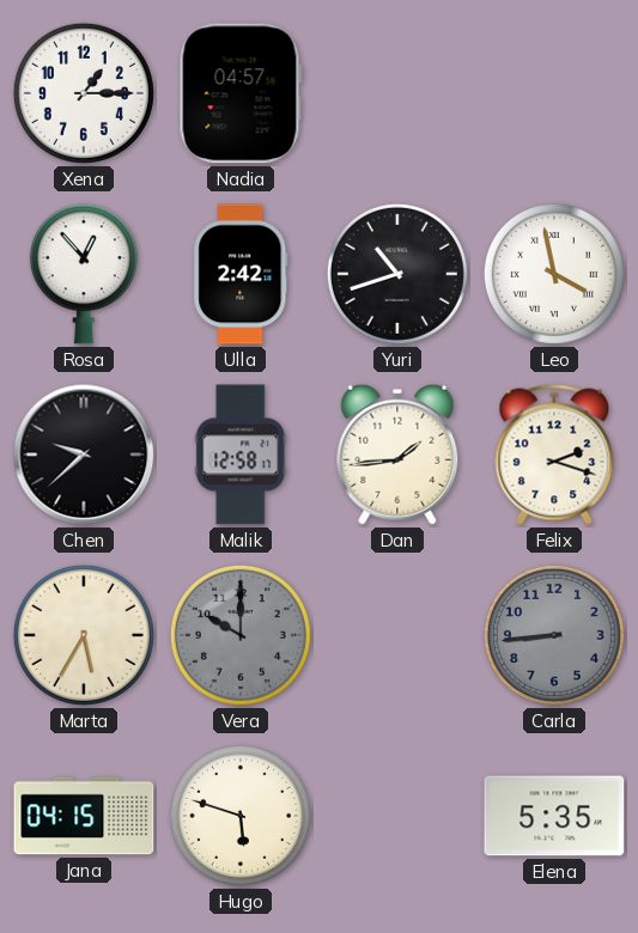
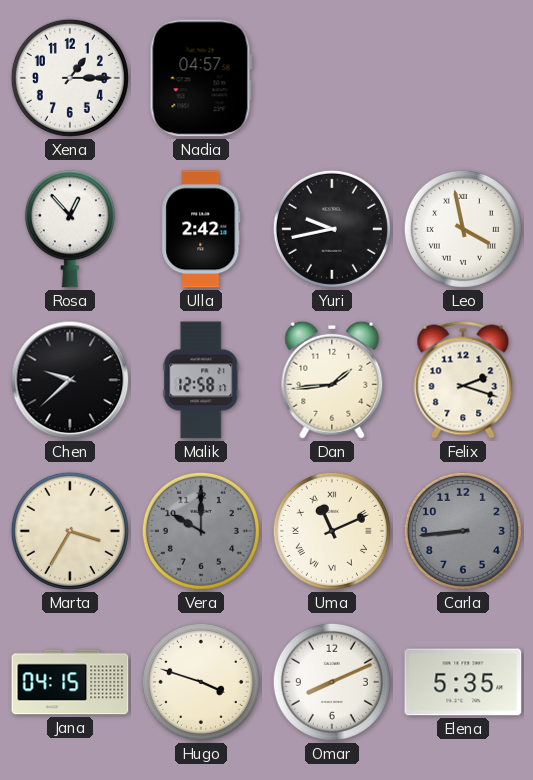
Yuri: 10:42 -> 9:43 (332, 229)
Marta: 5:35 -> 3:35 (70, 531)
Uma: none -> 11:11 (332, 531)
Hugo: 5:48 -> 3:48 (201, 682)
Omar: none -> 8:11 (332, 682)
